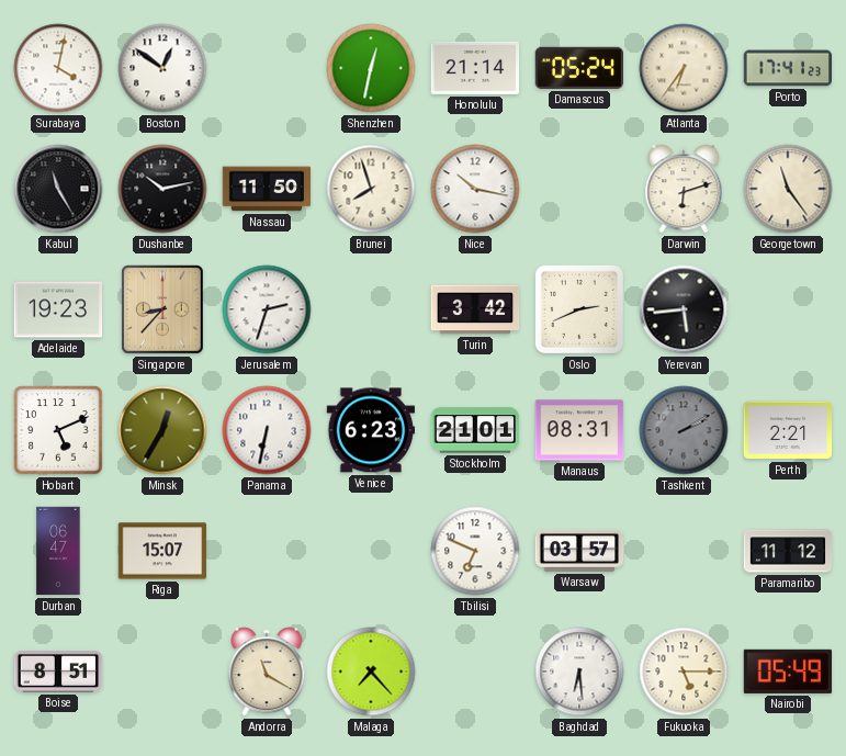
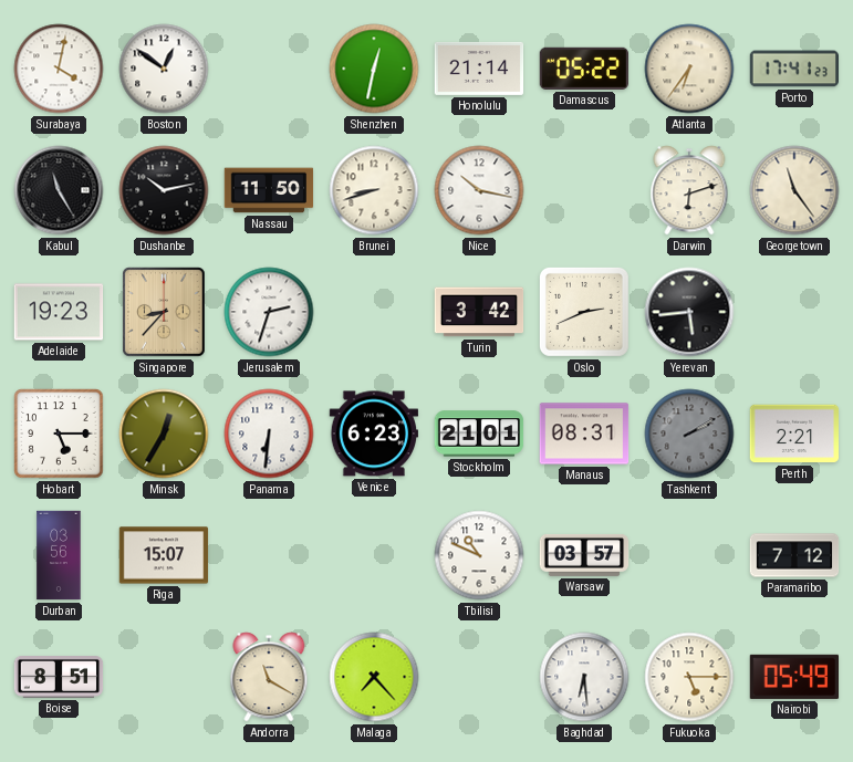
Damascus: 05:24 -> 05:22 (583, 69)
Brunei: 7:57 -> 8:42 (374, 190)
Hobart: 5:11 -> 5:15 (59, 434)
Panama: 6:32 -> 6:31 (269, 434)
Durban: 06:47 -> 03:56 (59, 555)
Tbilisi: 6:49 -> 10:49 (479, 555)
Paramaribo: 11:12 -> 7:12 (794, 555)
